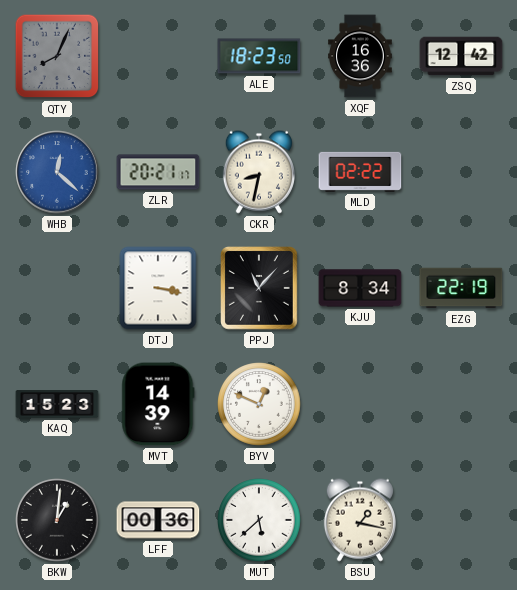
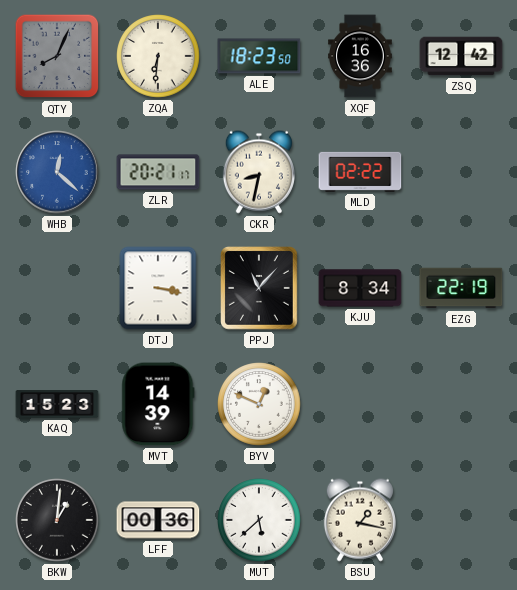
ZQA: none -> 6:31 (158, 56)
